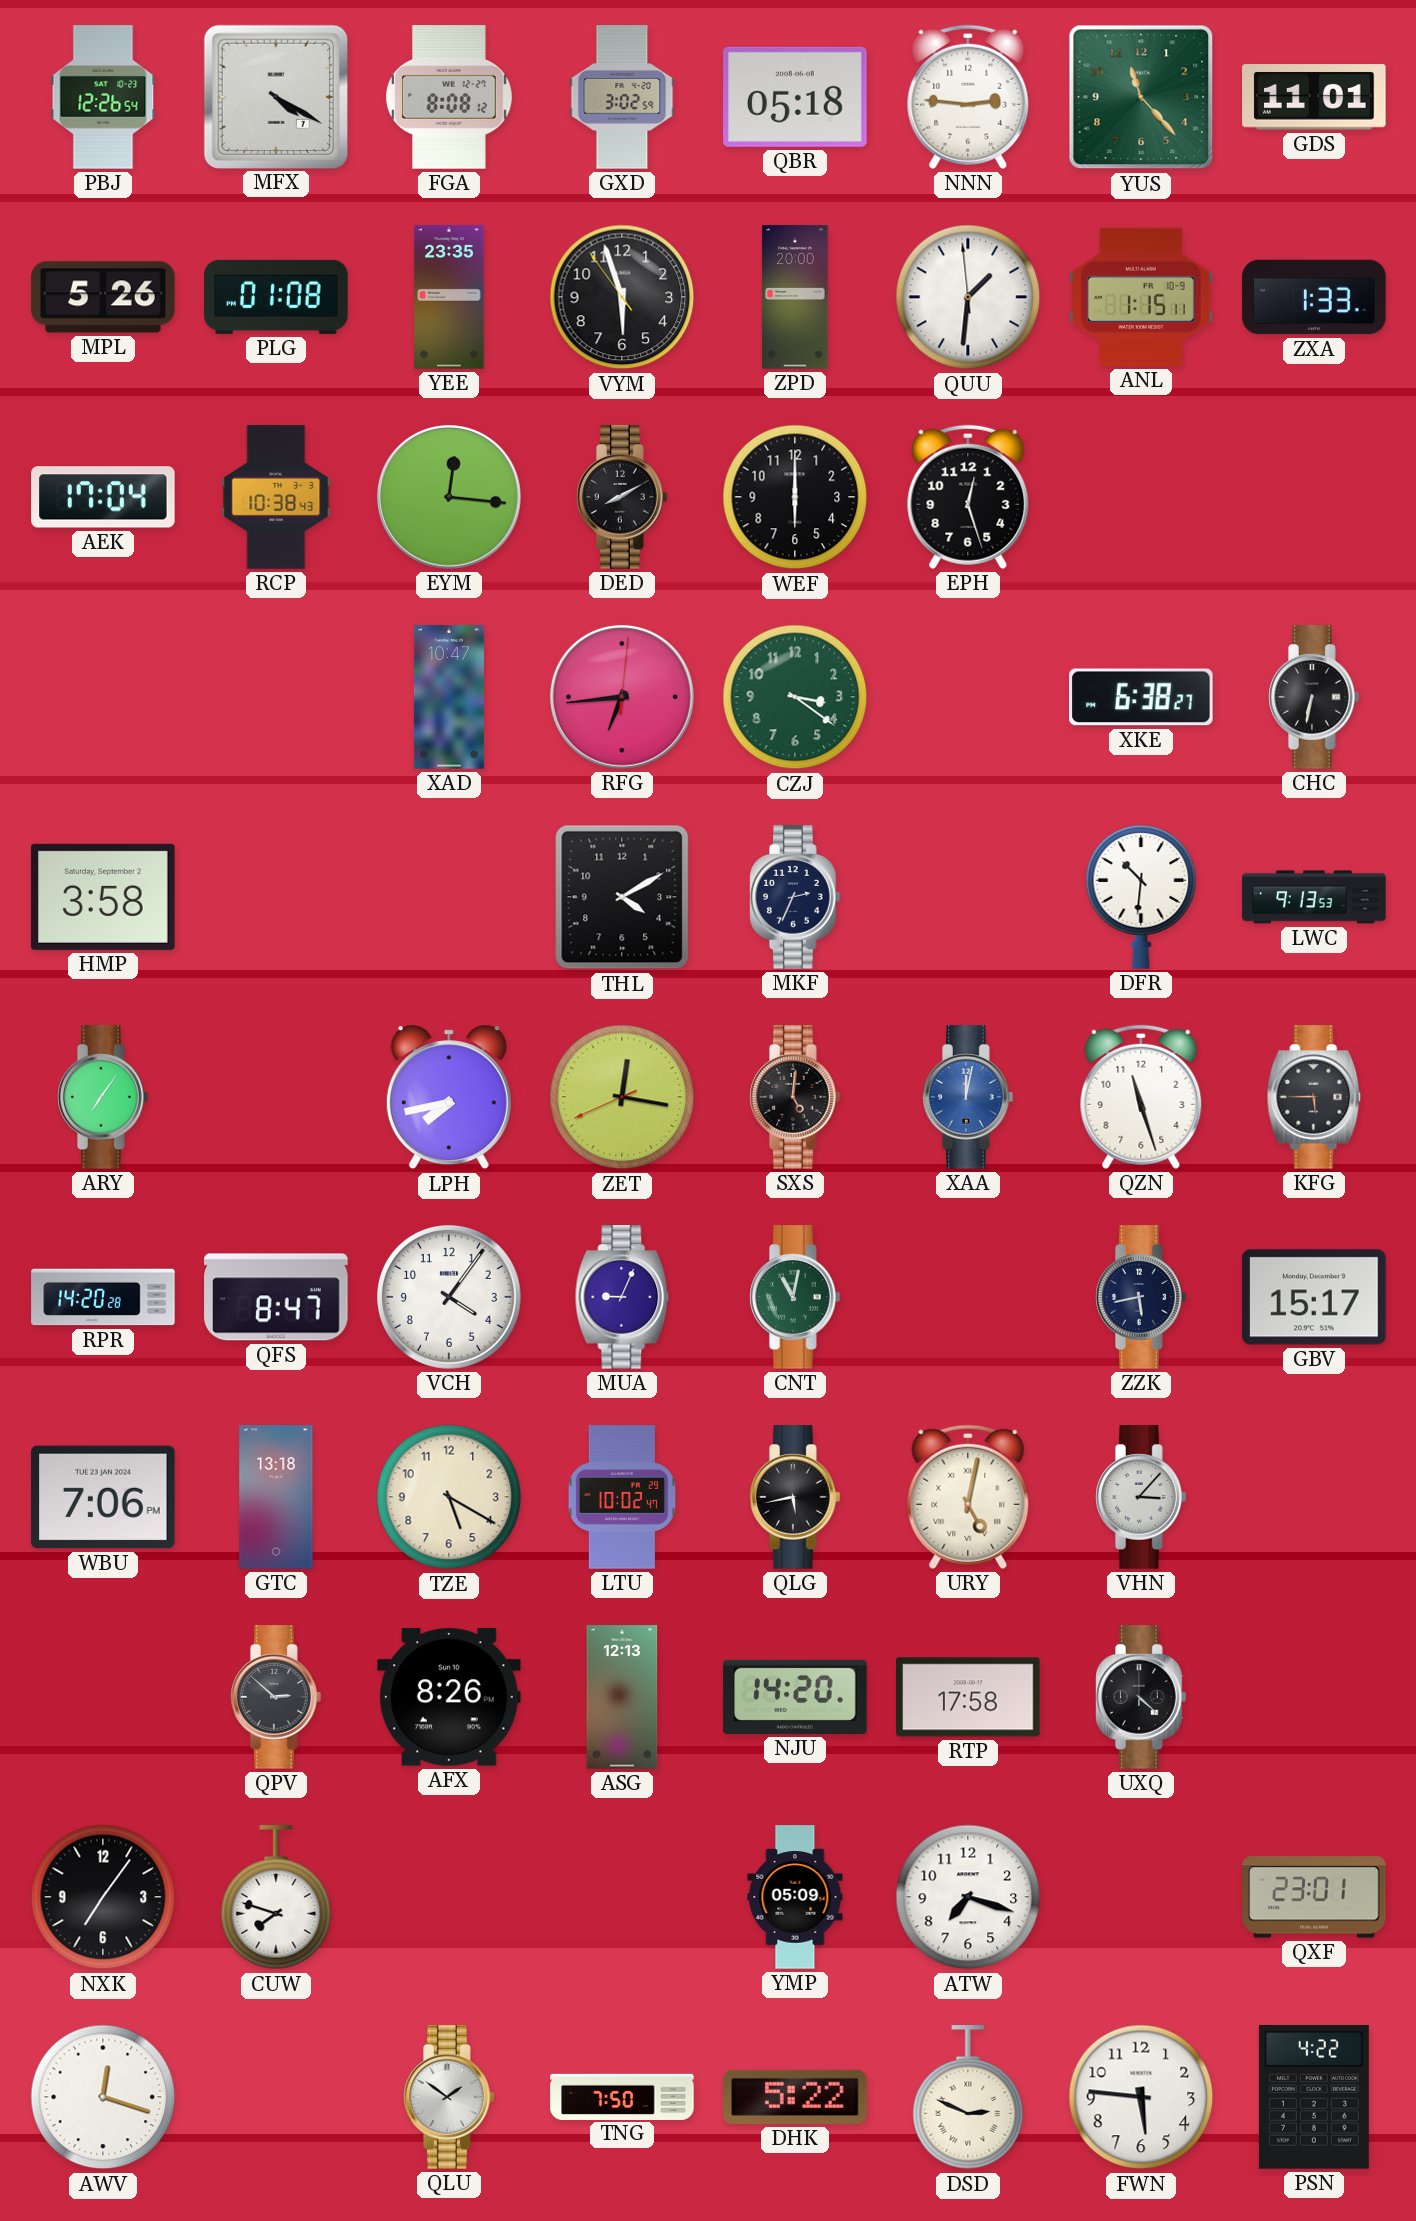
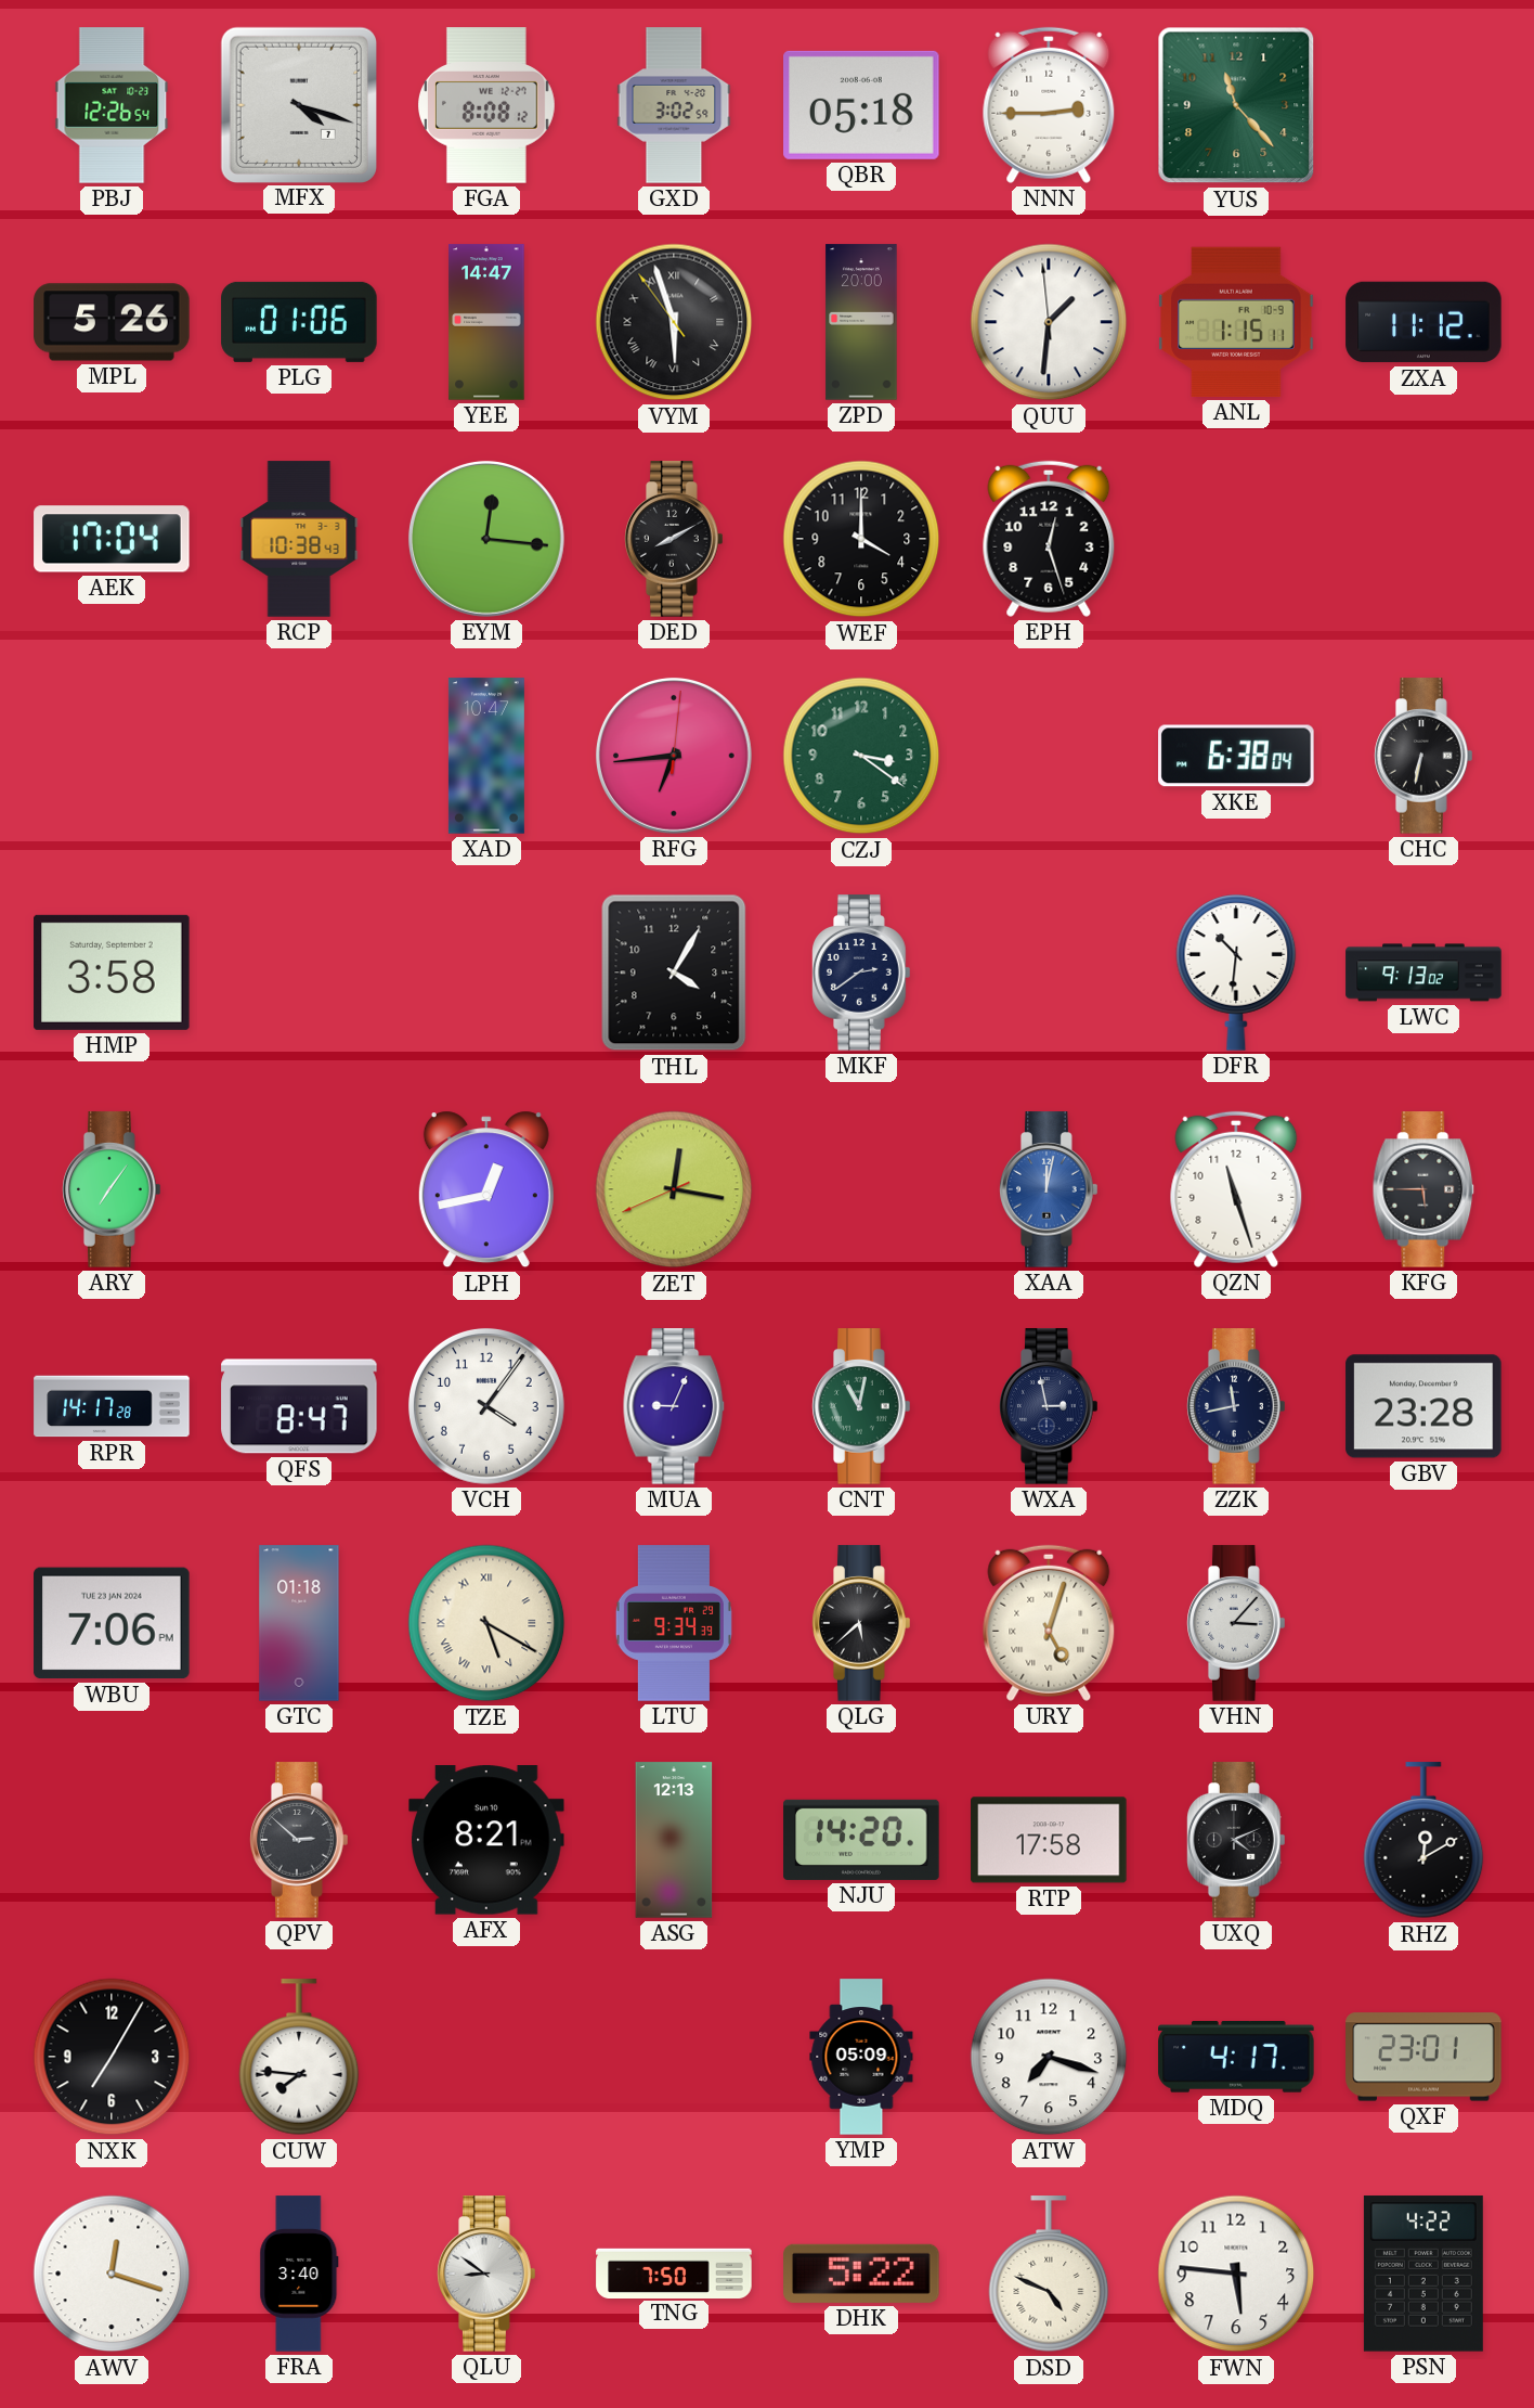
MFX: 4:20 -> 4:18 (298, 104)
NNN: 2:46 -> 2:45 (1049, 105)
GDS: 11:01 -> none (1314, 97)
PLG: 01:08 -> 01:06 (299, 322)
YEE: 23:35 -> 14:47 (486, 322)
VYM numerals: Arabic -> Roman (674, 322)
ZXA: 1:33 -> 11:12 (1423, 322)
WEF: 6:00 -> 4:00 (861, 539)
XKE: 6:38:27 -> 6:38:04 (1236, 756)
THL: 4:10 -> 4:05 (674, 973)
MKF: 2:34 -> 2:39 (861, 973)
LWC: 9:13:53 -> 9:13:02 (1423, 973)
LPH: 7:43 -> 12:43 (486, 1189)
SXS: 5:01 -> none (795, 1097)
RPR: 14:20 -> 14:17 (112, 1406)
WXA: none -> 2:58 (1049, 1406)
ZZK: 5:43 -> 11:43 (1236, 1406)
GBV: 15:17 -> 23:28 (1423, 1406)
GTC: 13:18 -> 01:18 (299, 1623)
TZE numerals: Arabic -> Roman (486, 1623)
LTU: 10:02 -> 9:34 (674, 1623)
QLG: 5:43 -> 5:38 (861, 1623)
URY: 5:02 -> 5:03 (1049, 1623)
AFX: 8:26 -> 8:21 (486, 1840)
UXQ: 4:22 -> 4:11 (1236, 1840)
RHZ: none -> 12:10 (1423, 1841)
NXK: 7:06 -> 7:05 (112, 2057)
CUW: 7:48 -> 7:46 (299, 2058)
MDQ: none -> 4:17 (1236, 2058)
FRA: none -> 3:40 (299, 2274)
QLU: 1:51 -> 8:51 (486, 2274)
DSD: 2:49 -> 4:49 (1049, 2275)
